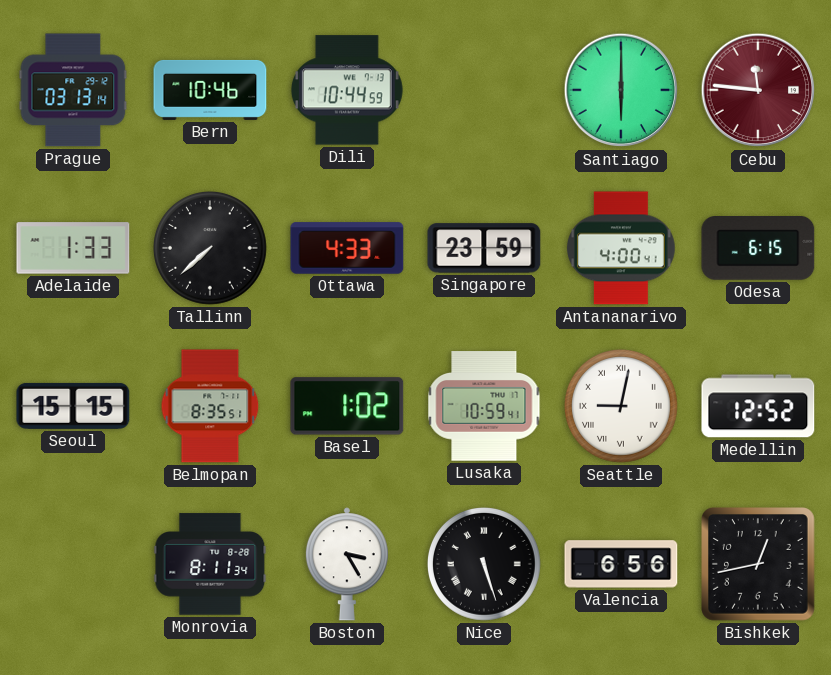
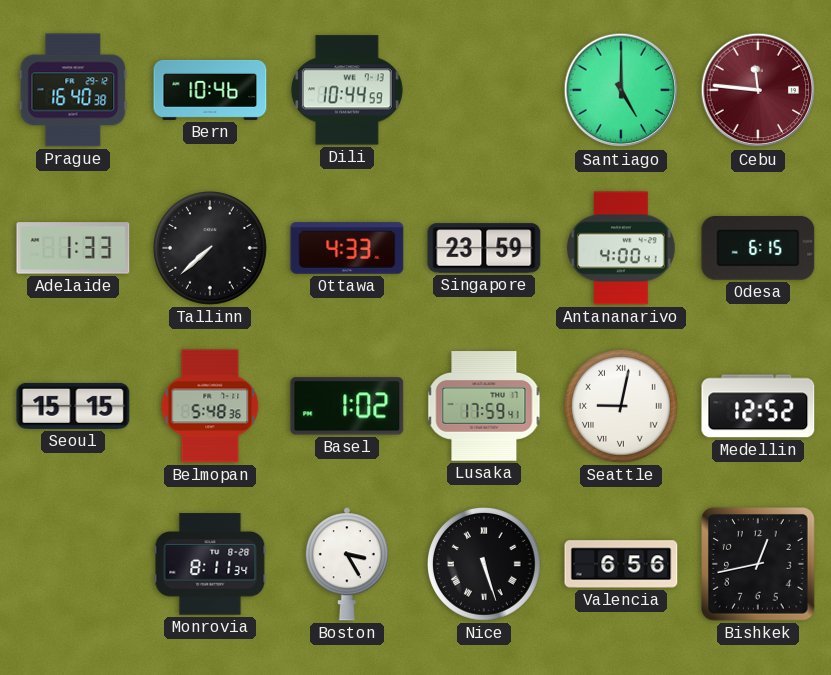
Prague: 03:13 -> 16:40 (73, 90)
Santiago: 6:00 -> 5:00 (621, 90)
Belmopan: 8:35 -> 5:48 (210, 406)
Lusaka: 10:59 -> 17:59 (484, 406)
